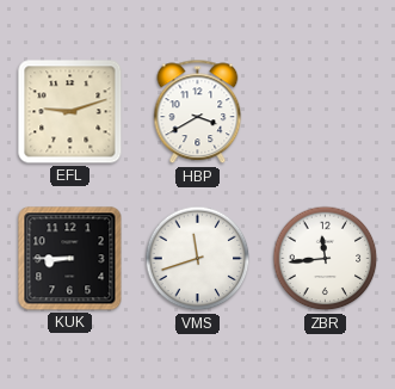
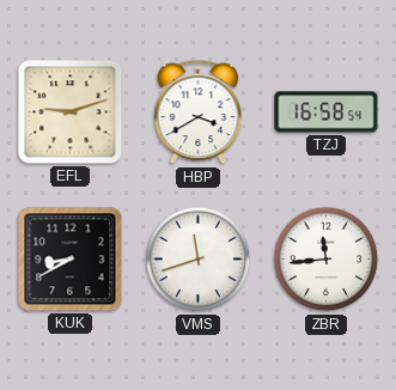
TZJ: none -> 16:58 (327, 112)
KUK: 8:45 -> 8:40 (71, 260)
